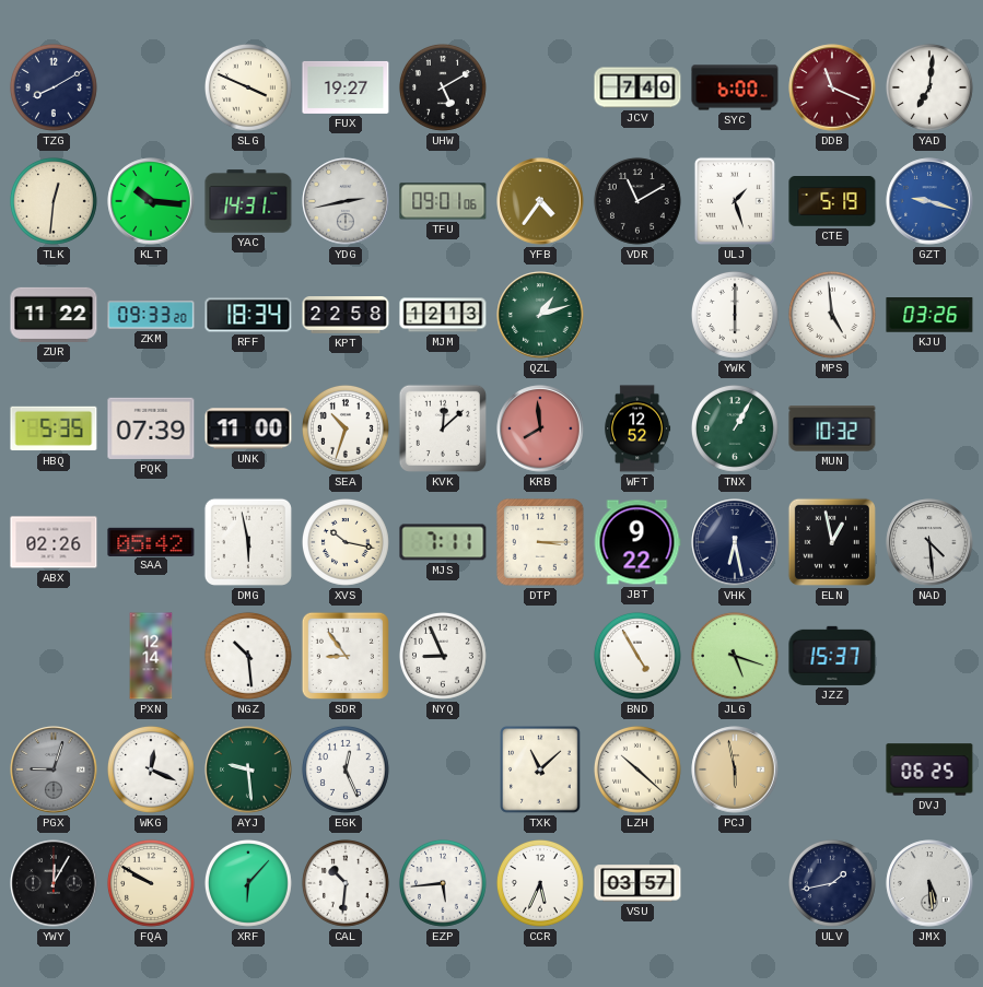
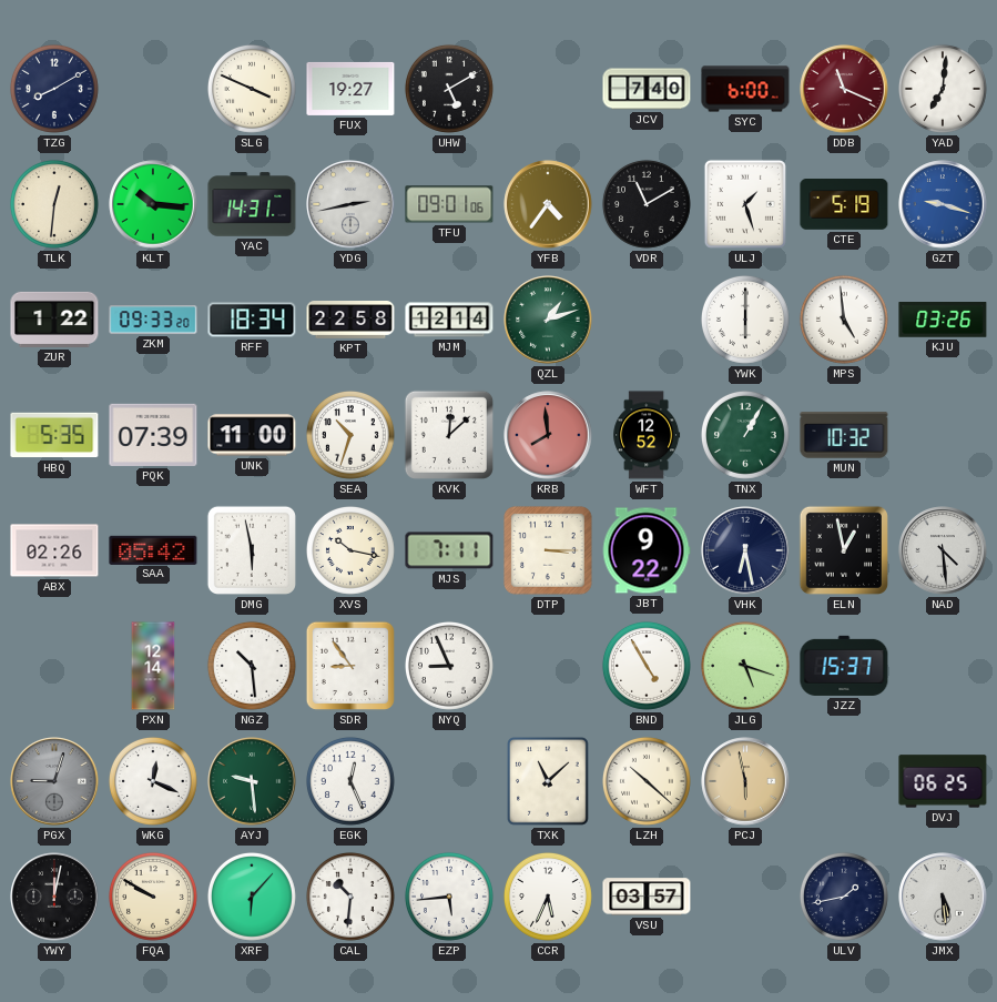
ZUR: 11:22 -> 1:22 (54, 320)
MJM: 12:13 -> 12:14 (449, 320)
YWY: 12:05 -> 12:02 (54, 897)
